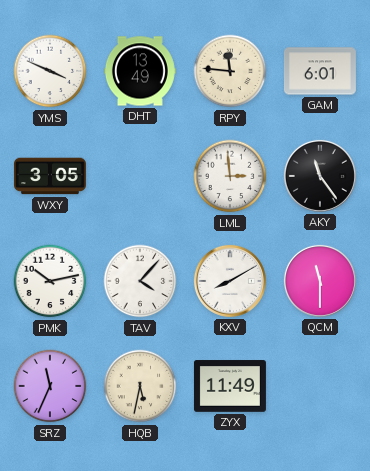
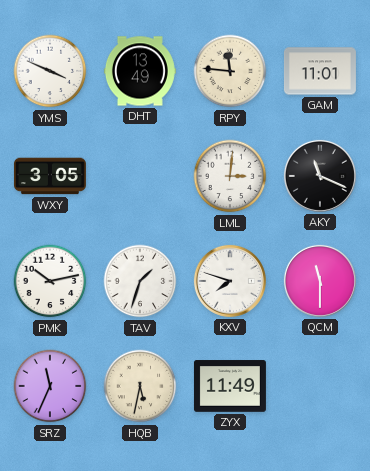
GAM: 6:01 -> 11:01 (320, 71)
LML: 2:59 -> 3:01 (230, 176)
AKY: 11:24 -> 11:19 (320, 176)
TAV: 4:07 -> 1:33 (140, 281)
KXV: 8:10 -> 7:48 (230, 281)
